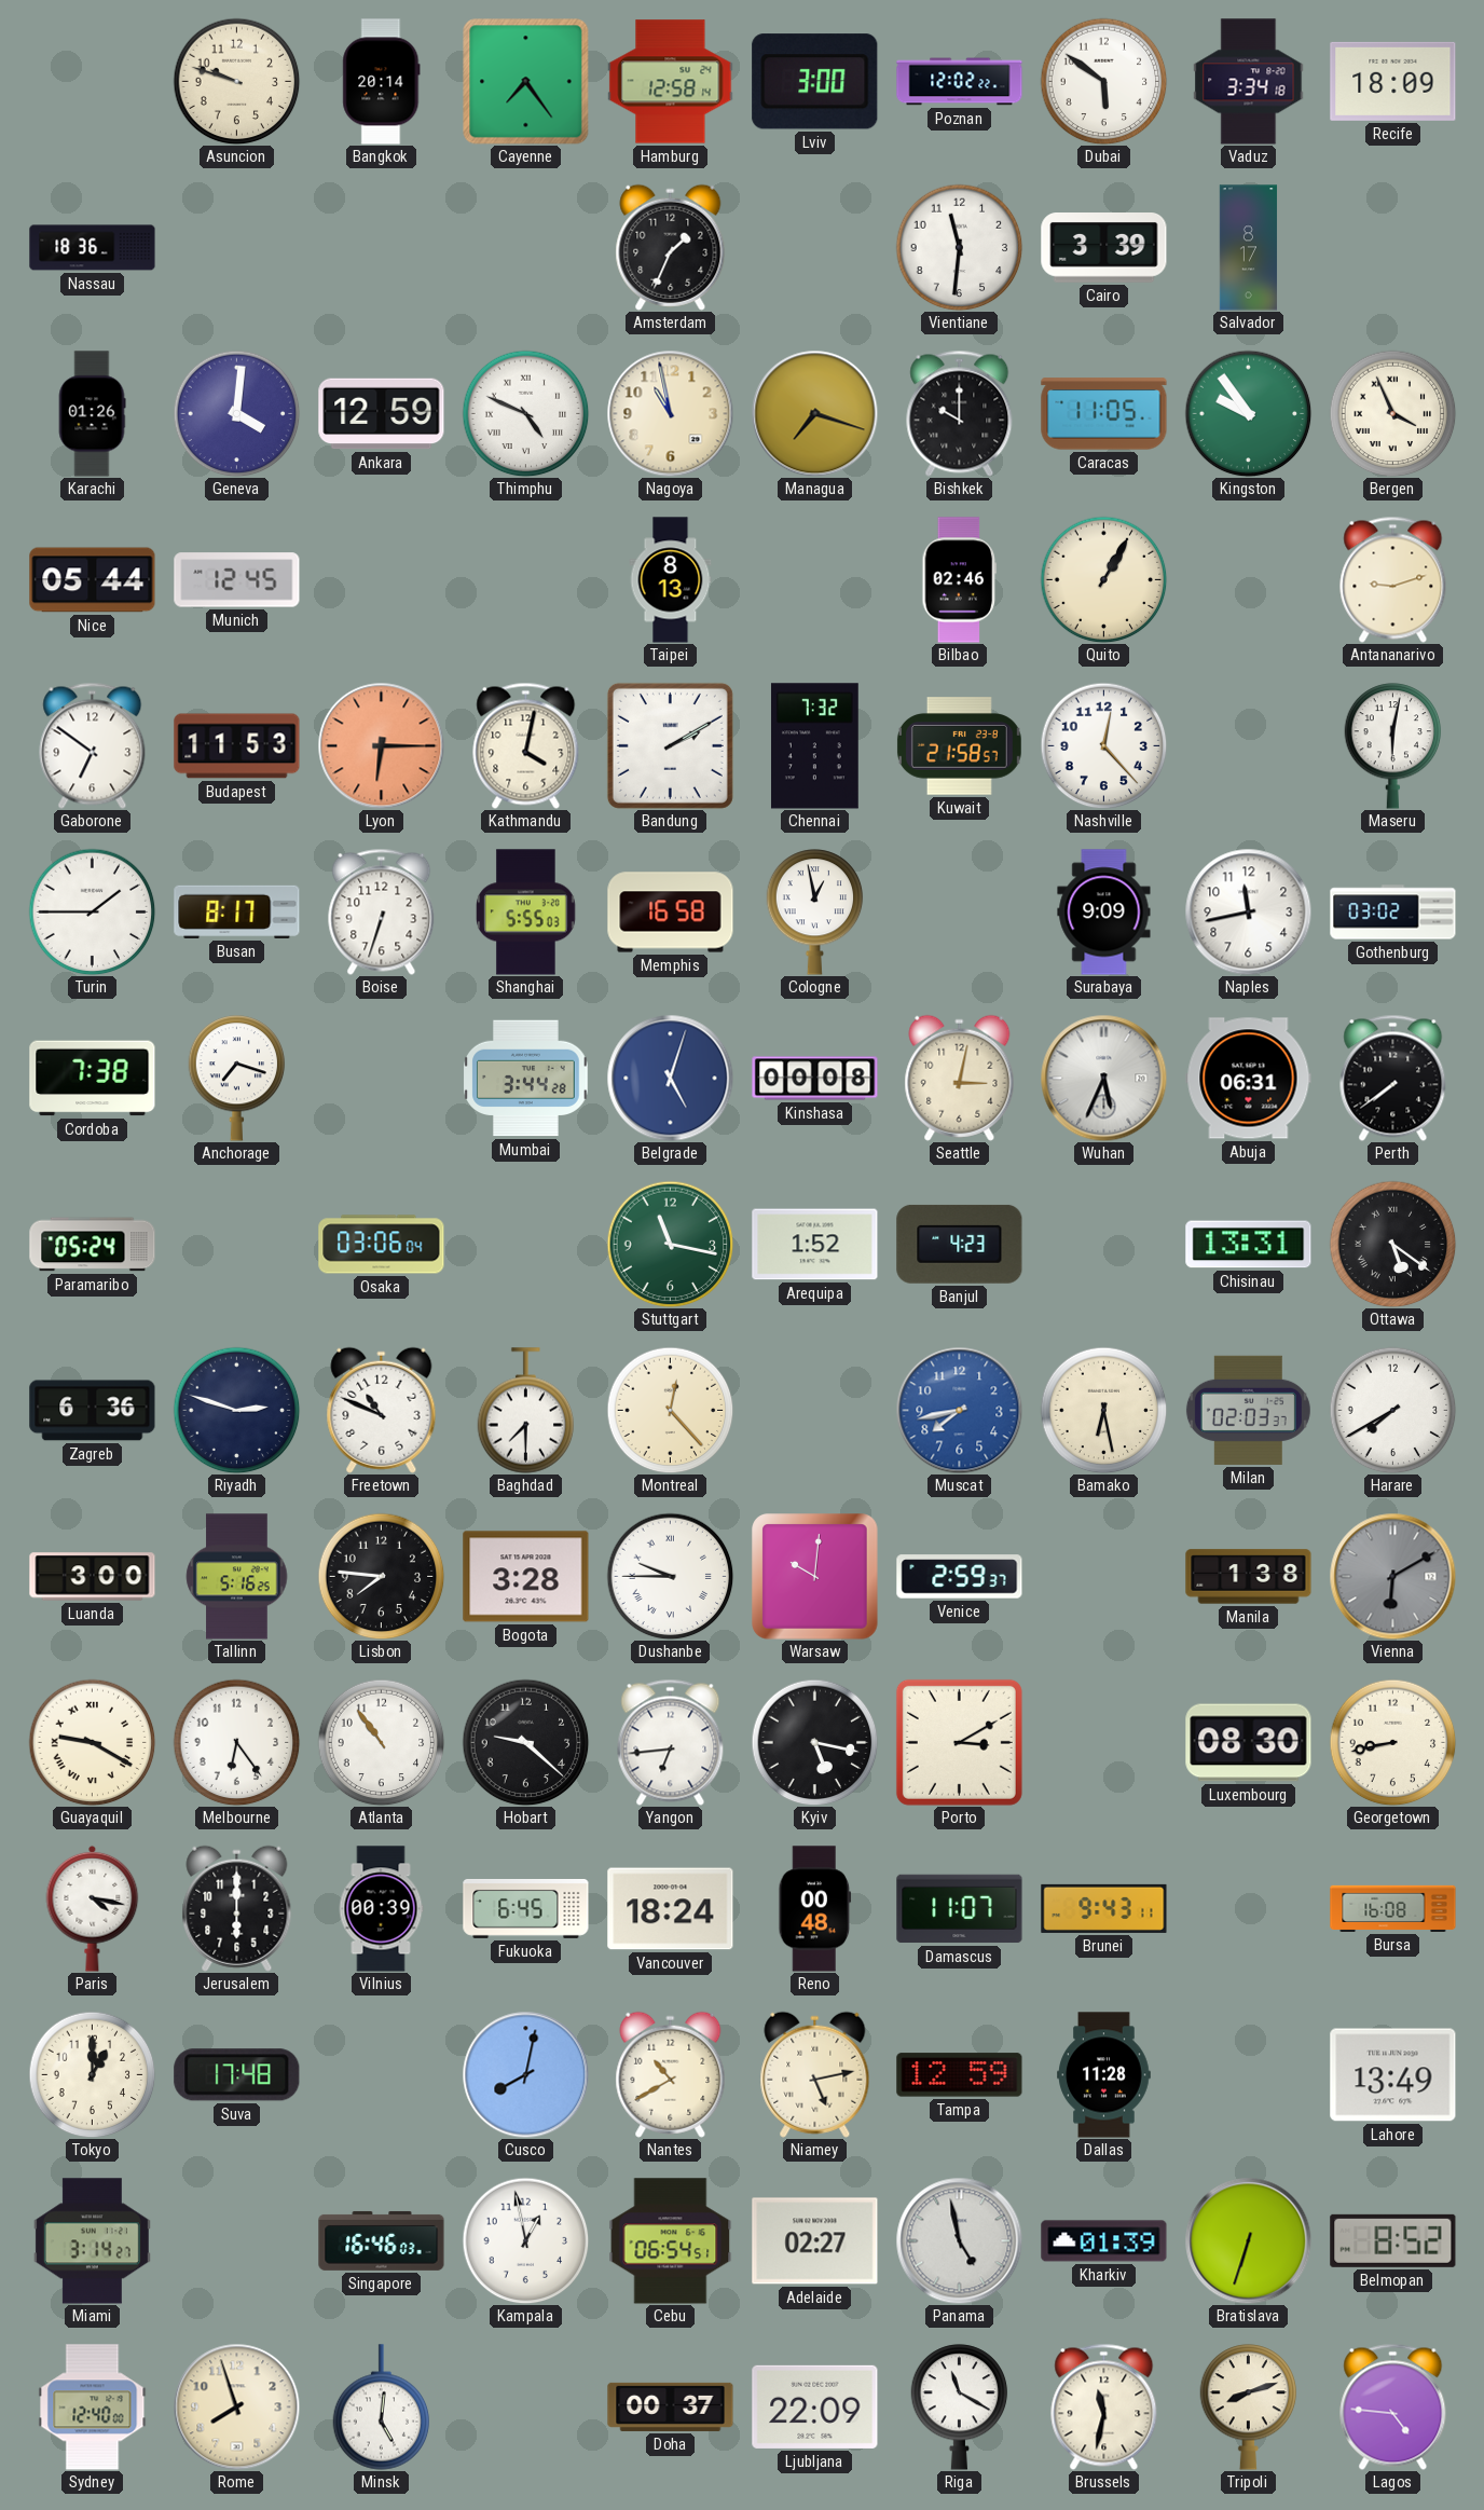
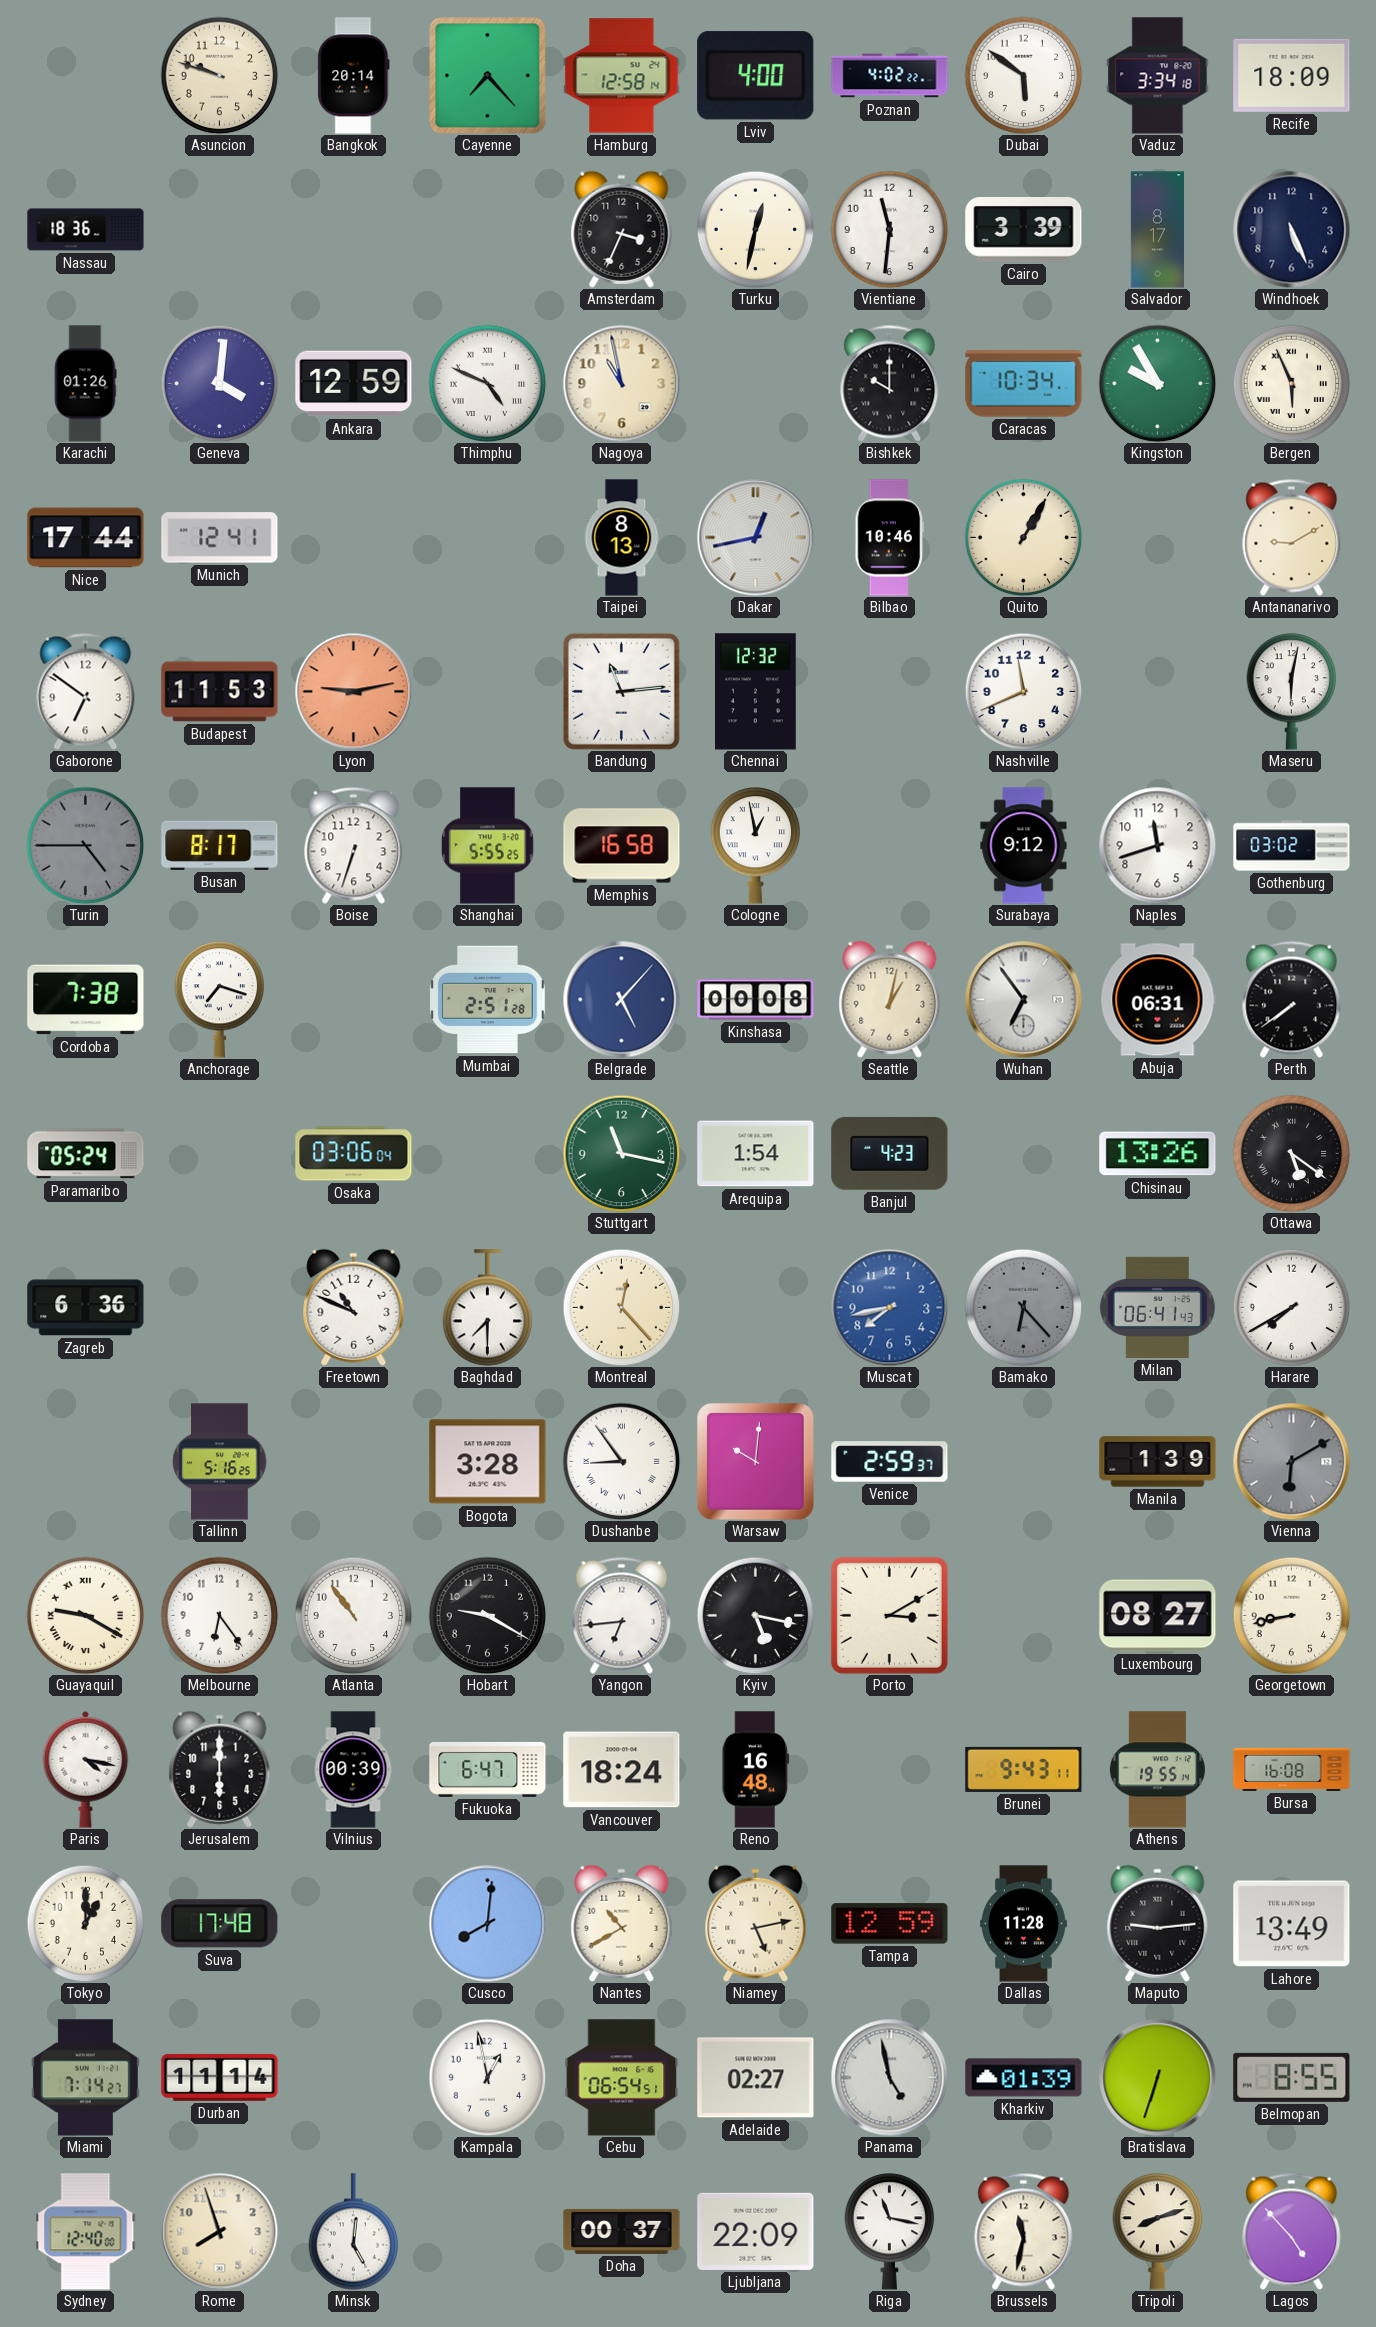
Cayenne: 7:24 -> 7:23 (487, 75)
Lviv: 3:00 -> 4:00 (756, 76)
Poznan: 12:02 -> 4:02 (890, 76)
Amsterdam: 1:34 -> 3:34 (622, 229)
Turku: none -> 12:32 (755, 229)
Windhoek: none -> 5:26 (1291, 229)
Managua: 7:18 -> none (814, 413)
Caracas: 11:05 -> 10:34 (1024, 384)
Kingston: 9:54 -> 9:55 (1157, 383)
Bergen: 3:56 -> 5:56 (1291, 383)
Nice: 05:44 -> 17:44 (86, 538)
Munich: 12:45 -> 12:41 (220, 538)
Dakar: none -> 12:43 (755, 537)
Bilbao: 02:46 -> 10:46 (890, 538)
Antananarivo: 9:12 -> 9:10 (1292, 537)
Lyon: 6:15 -> 9:13 (353, 691)
Kathmandu: 4:02 -> none (526, 745)
Bandung: 2:10 -> 11:14 (621, 691)
Chennai: 7:32 -> 12:32 (755, 692)
Kuwait: 21:58 -> none (959, 746)
Nashville: 12:23 -> 11:41 (1023, 691)
Turin: 1:45 -> 4:45 (85, 845)
Turin dial: white -> grey (85, 845)
Shanghai: 5:55:03 -> 5:55:25 (488, 846)
Surabaya: 9:09 -> 9:12 (1024, 846)
Naples: 11:43 -> 11:42 (1157, 845)
Mumbai: 3:44 -> 2:51 (488, 1000)
Belgrade: 5:03 -> 5:07 (621, 999)
Seattle: 3:02 -> 1:02 (890, 999)
Wuhan: 5:34 -> 6:54 (1023, 999)
Arequipa: 1:52 -> 1:54 (756, 1154)
Chisinau: 13:31 -> 13:26 (1158, 1154)
Riyadh: 2:48 -> none (236, 1410)
Bamako: 6:28 -> 6:23 (1023, 1307)
Bamako dial: cream -> grey (1023, 1307)
Milan: 02:03 -> 06:41 (1157, 1307)
Luanda: 3:00 -> none (93, 1577)
Lisbon: 7:46 -> none (381, 1576)
Dushanbe: 9:45 -> 8:54 (621, 1461)
Manila: 1:38 -> 1:39 (1158, 1462)
Hobart: 9:22 -> 9:20 (487, 1615)
Luxembourg: 08:30 -> 08:27 (1158, 1616)
Fukuoka: 6:45 -> 6:47 (488, 1769)
Reno: 00:48 -> 16:48 (756, 1770)
Damascus: 11:07 -> none (960, 1909)
Athens: none -> 19:55 (1157, 1770)
Cusco: 8:02 -> 8:01 (487, 1923)
Maputo: none -> 9:14 (1158, 1923)
Miami: 3:14 -> 7:14 (85, 2078)
Durban: none -> 11:14 (220, 2077)
Singapore: 16:46 -> none (382, 2240)
Belmopan: 8:52 -> 8:55 (1292, 2077)
Riga: 11:20 -> 11:17 (890, 2232)
Lagos: 4:46 -> 4:53 (1292, 2231)
